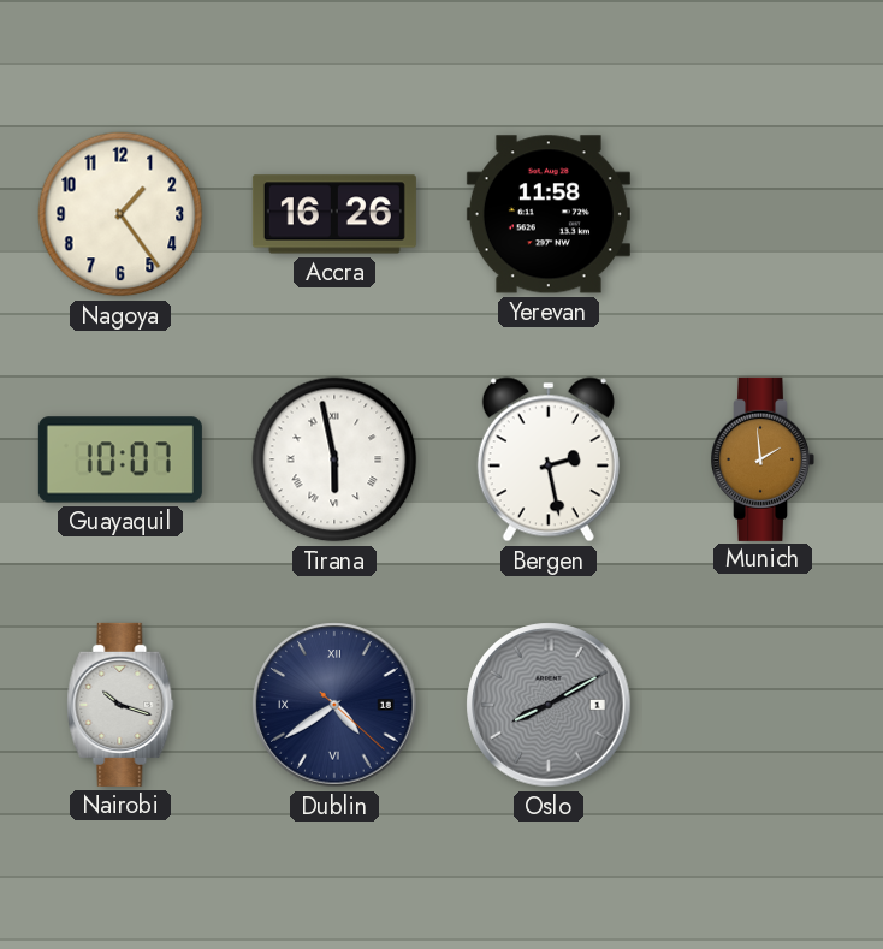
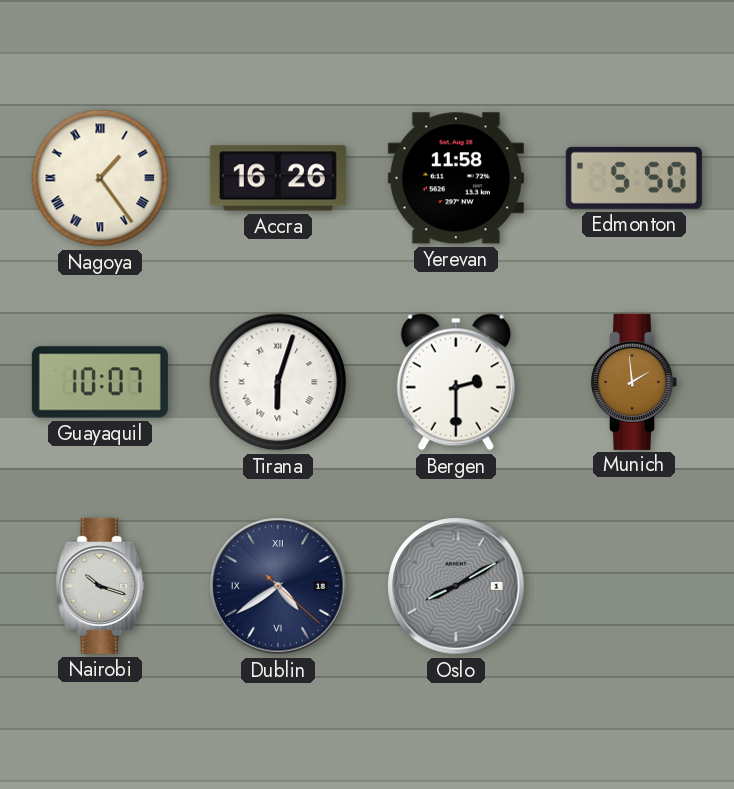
Nagoya numerals: Arabic -> Roman (100, 178)
Edmonton: none -> 5:50 (634, 178)
Tirana: 5:58 -> 6:03 (278, 382)
Bergen: 2:28 -> 2:30 (456, 382)
